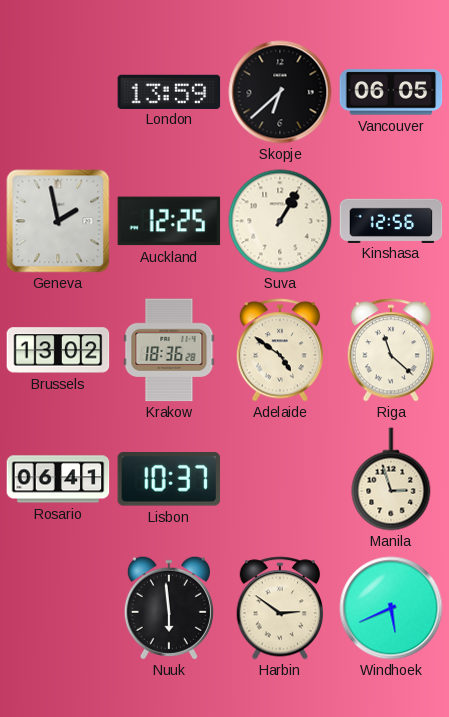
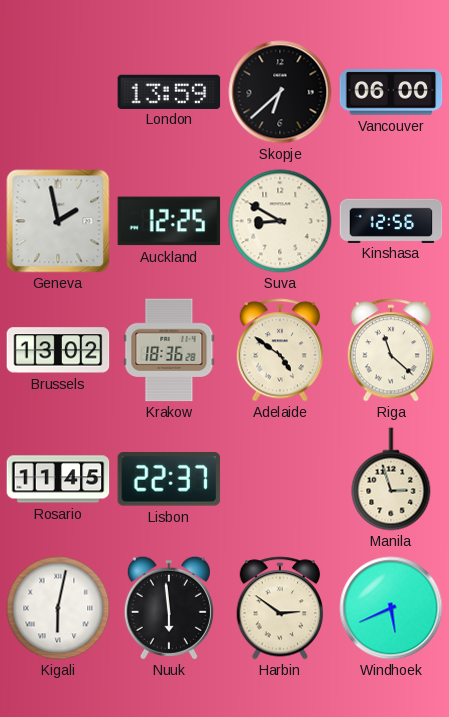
Vancouver: 06:05 -> 06:00 (391, 92)
Suva: 1:05 -> 8:50 (280, 221)
Rosario: 06:41 -> 11:45 (58, 479)
Lisbon: 10:37 -> 22:37 (169, 480)
Kigali: none -> 6:02 (58, 608)
